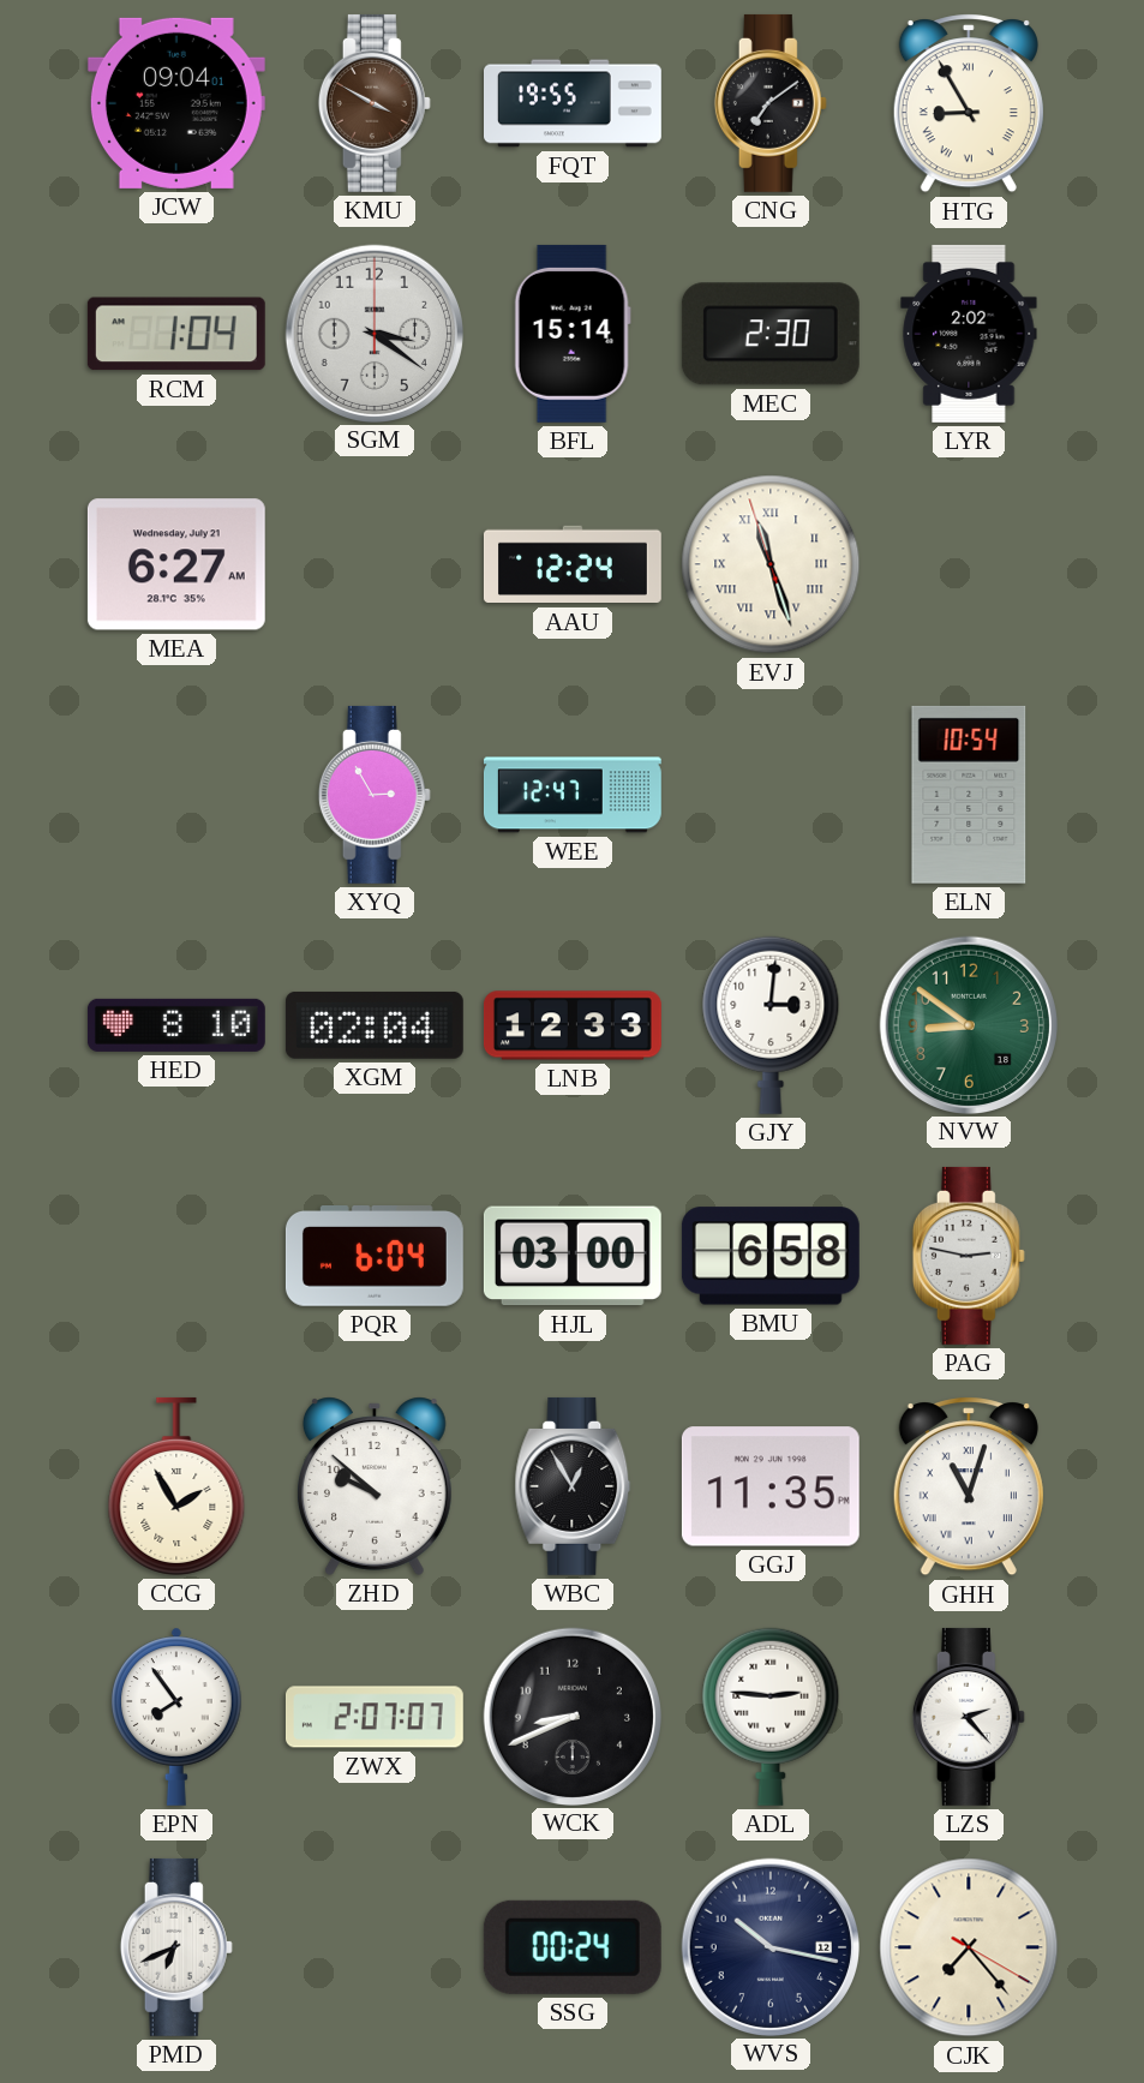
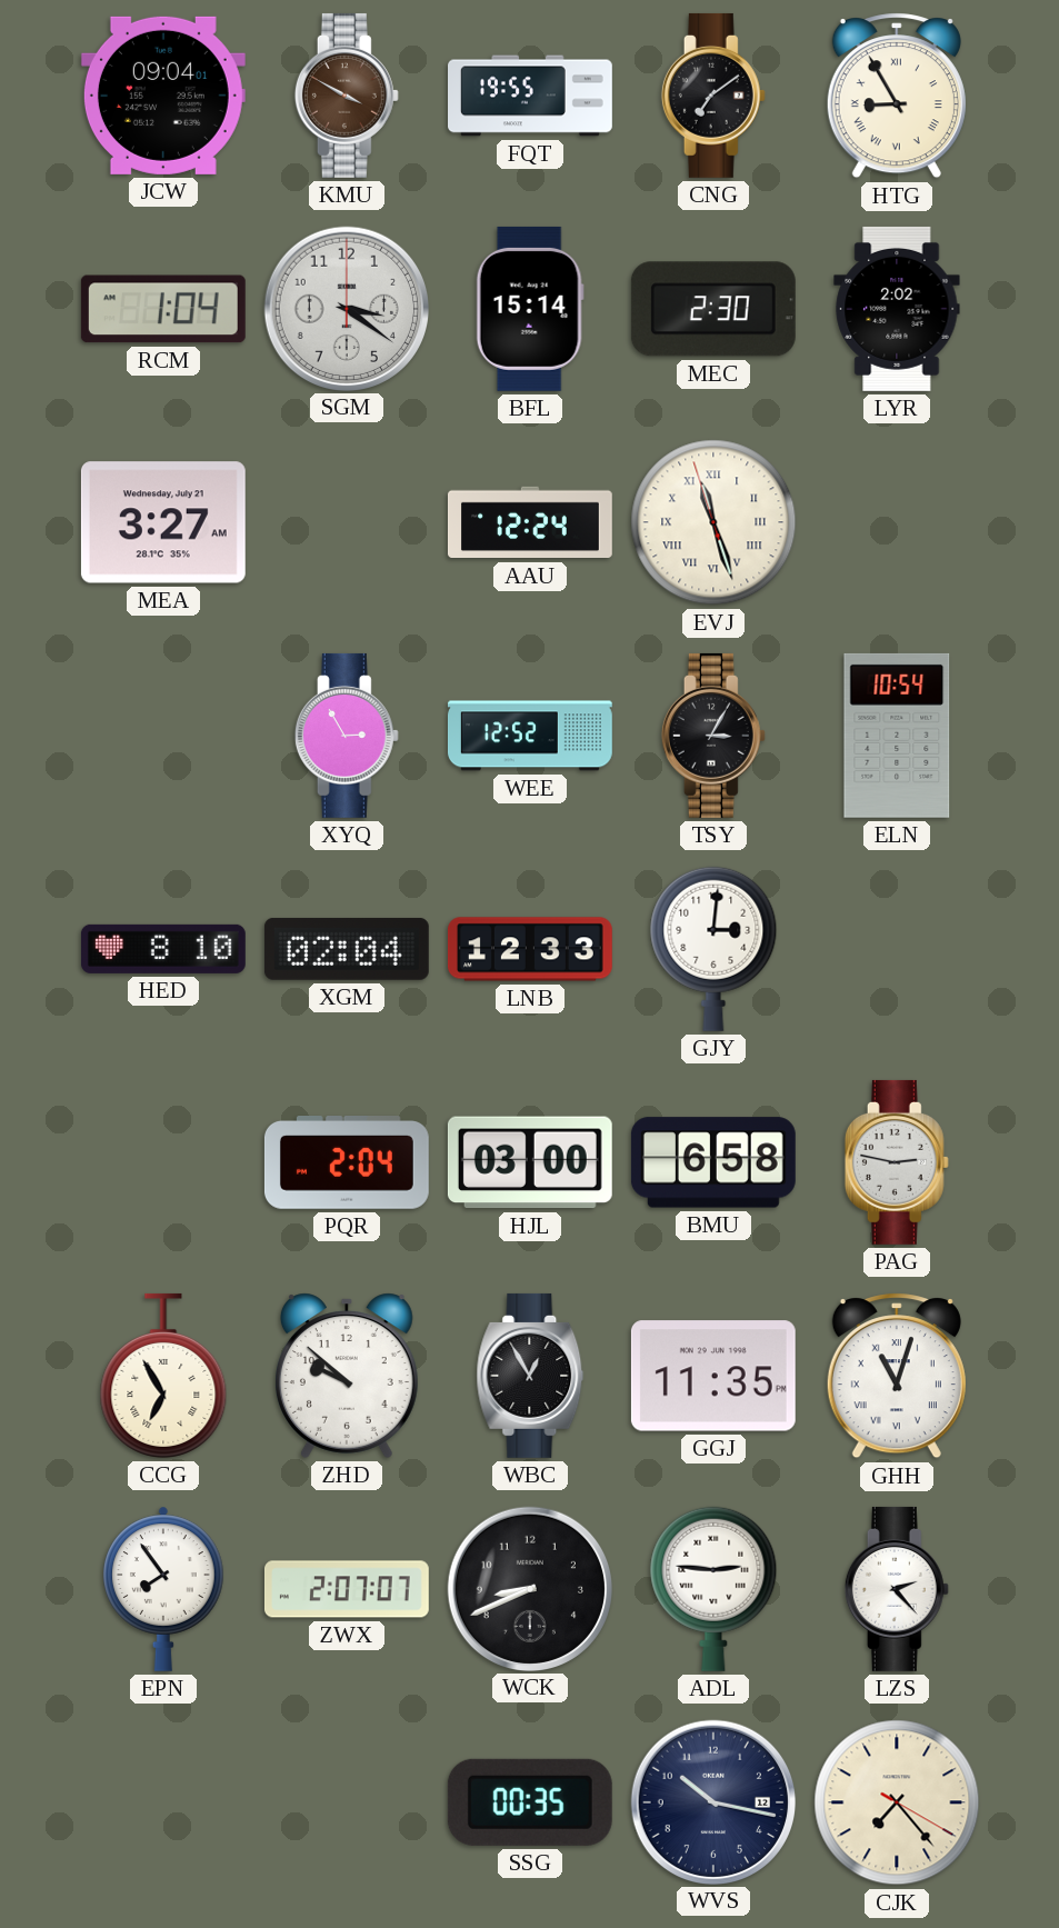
MEA: 6:27 -> 3:27 (163, 522)
WEE: 12:47 -> 12:52 (530, 736)
TSY: none -> 3:05 (713, 736)
NVW: 8:51 -> none (968, 1024)
PQR: 6:04 -> 2:04 (347, 1163)
CCG: 1:55 -> 6:55 (163, 1376)
PMD: 6:41 -> none (176, 1947)
SSG: 00:24 -> 00:35 (530, 1802)
